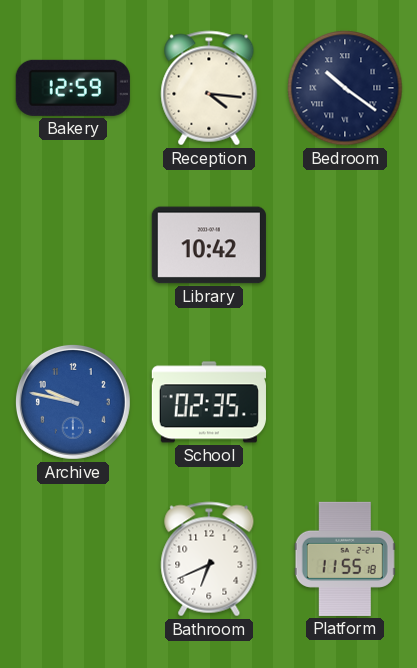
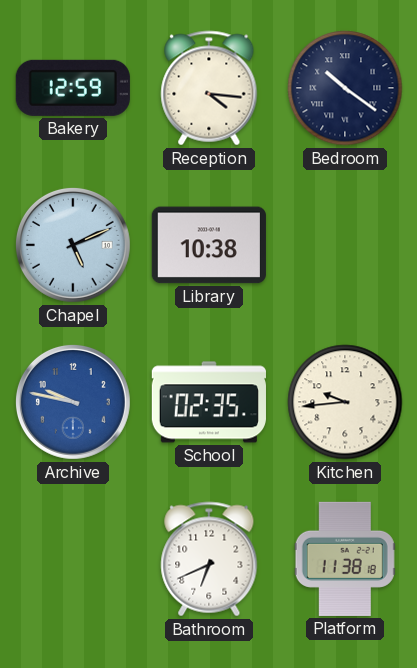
Chapel: none -> 5:11 (73, 245)
Library: 10:42 -> 10:38 (209, 245)
Kitchen: none -> 9:44 (345, 402)
Platform: 11:55 -> 11:38 (345, 559)
